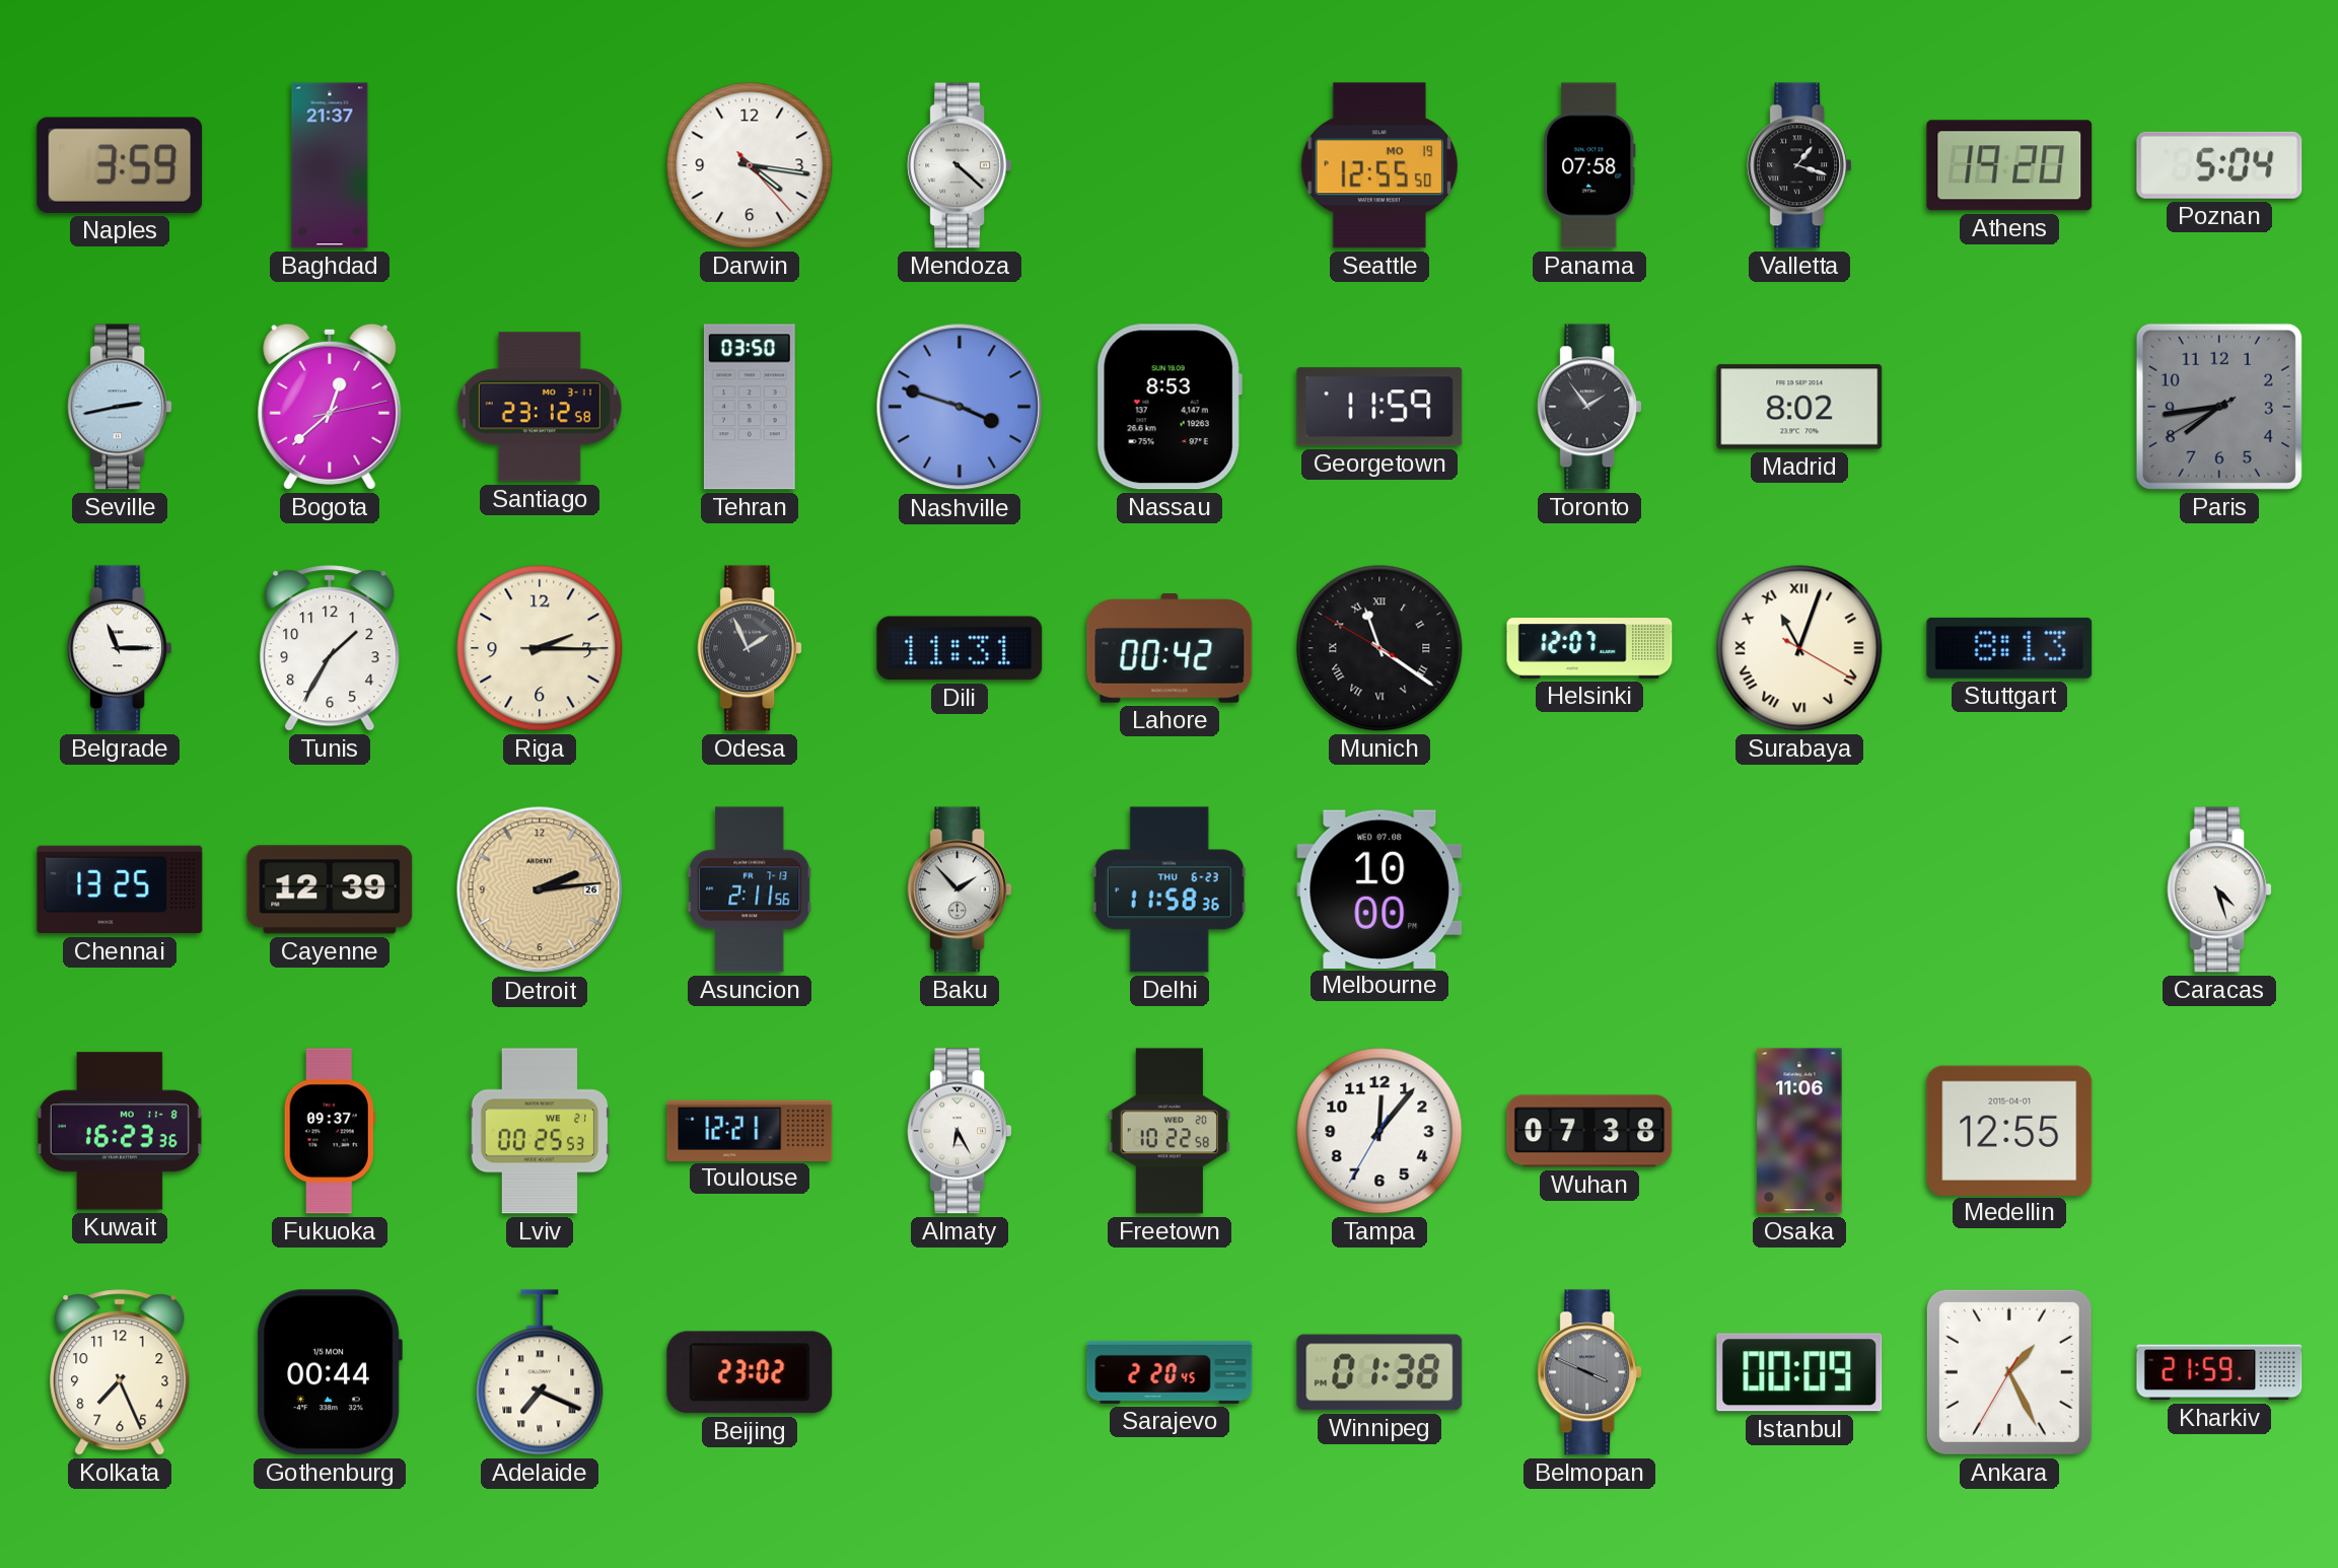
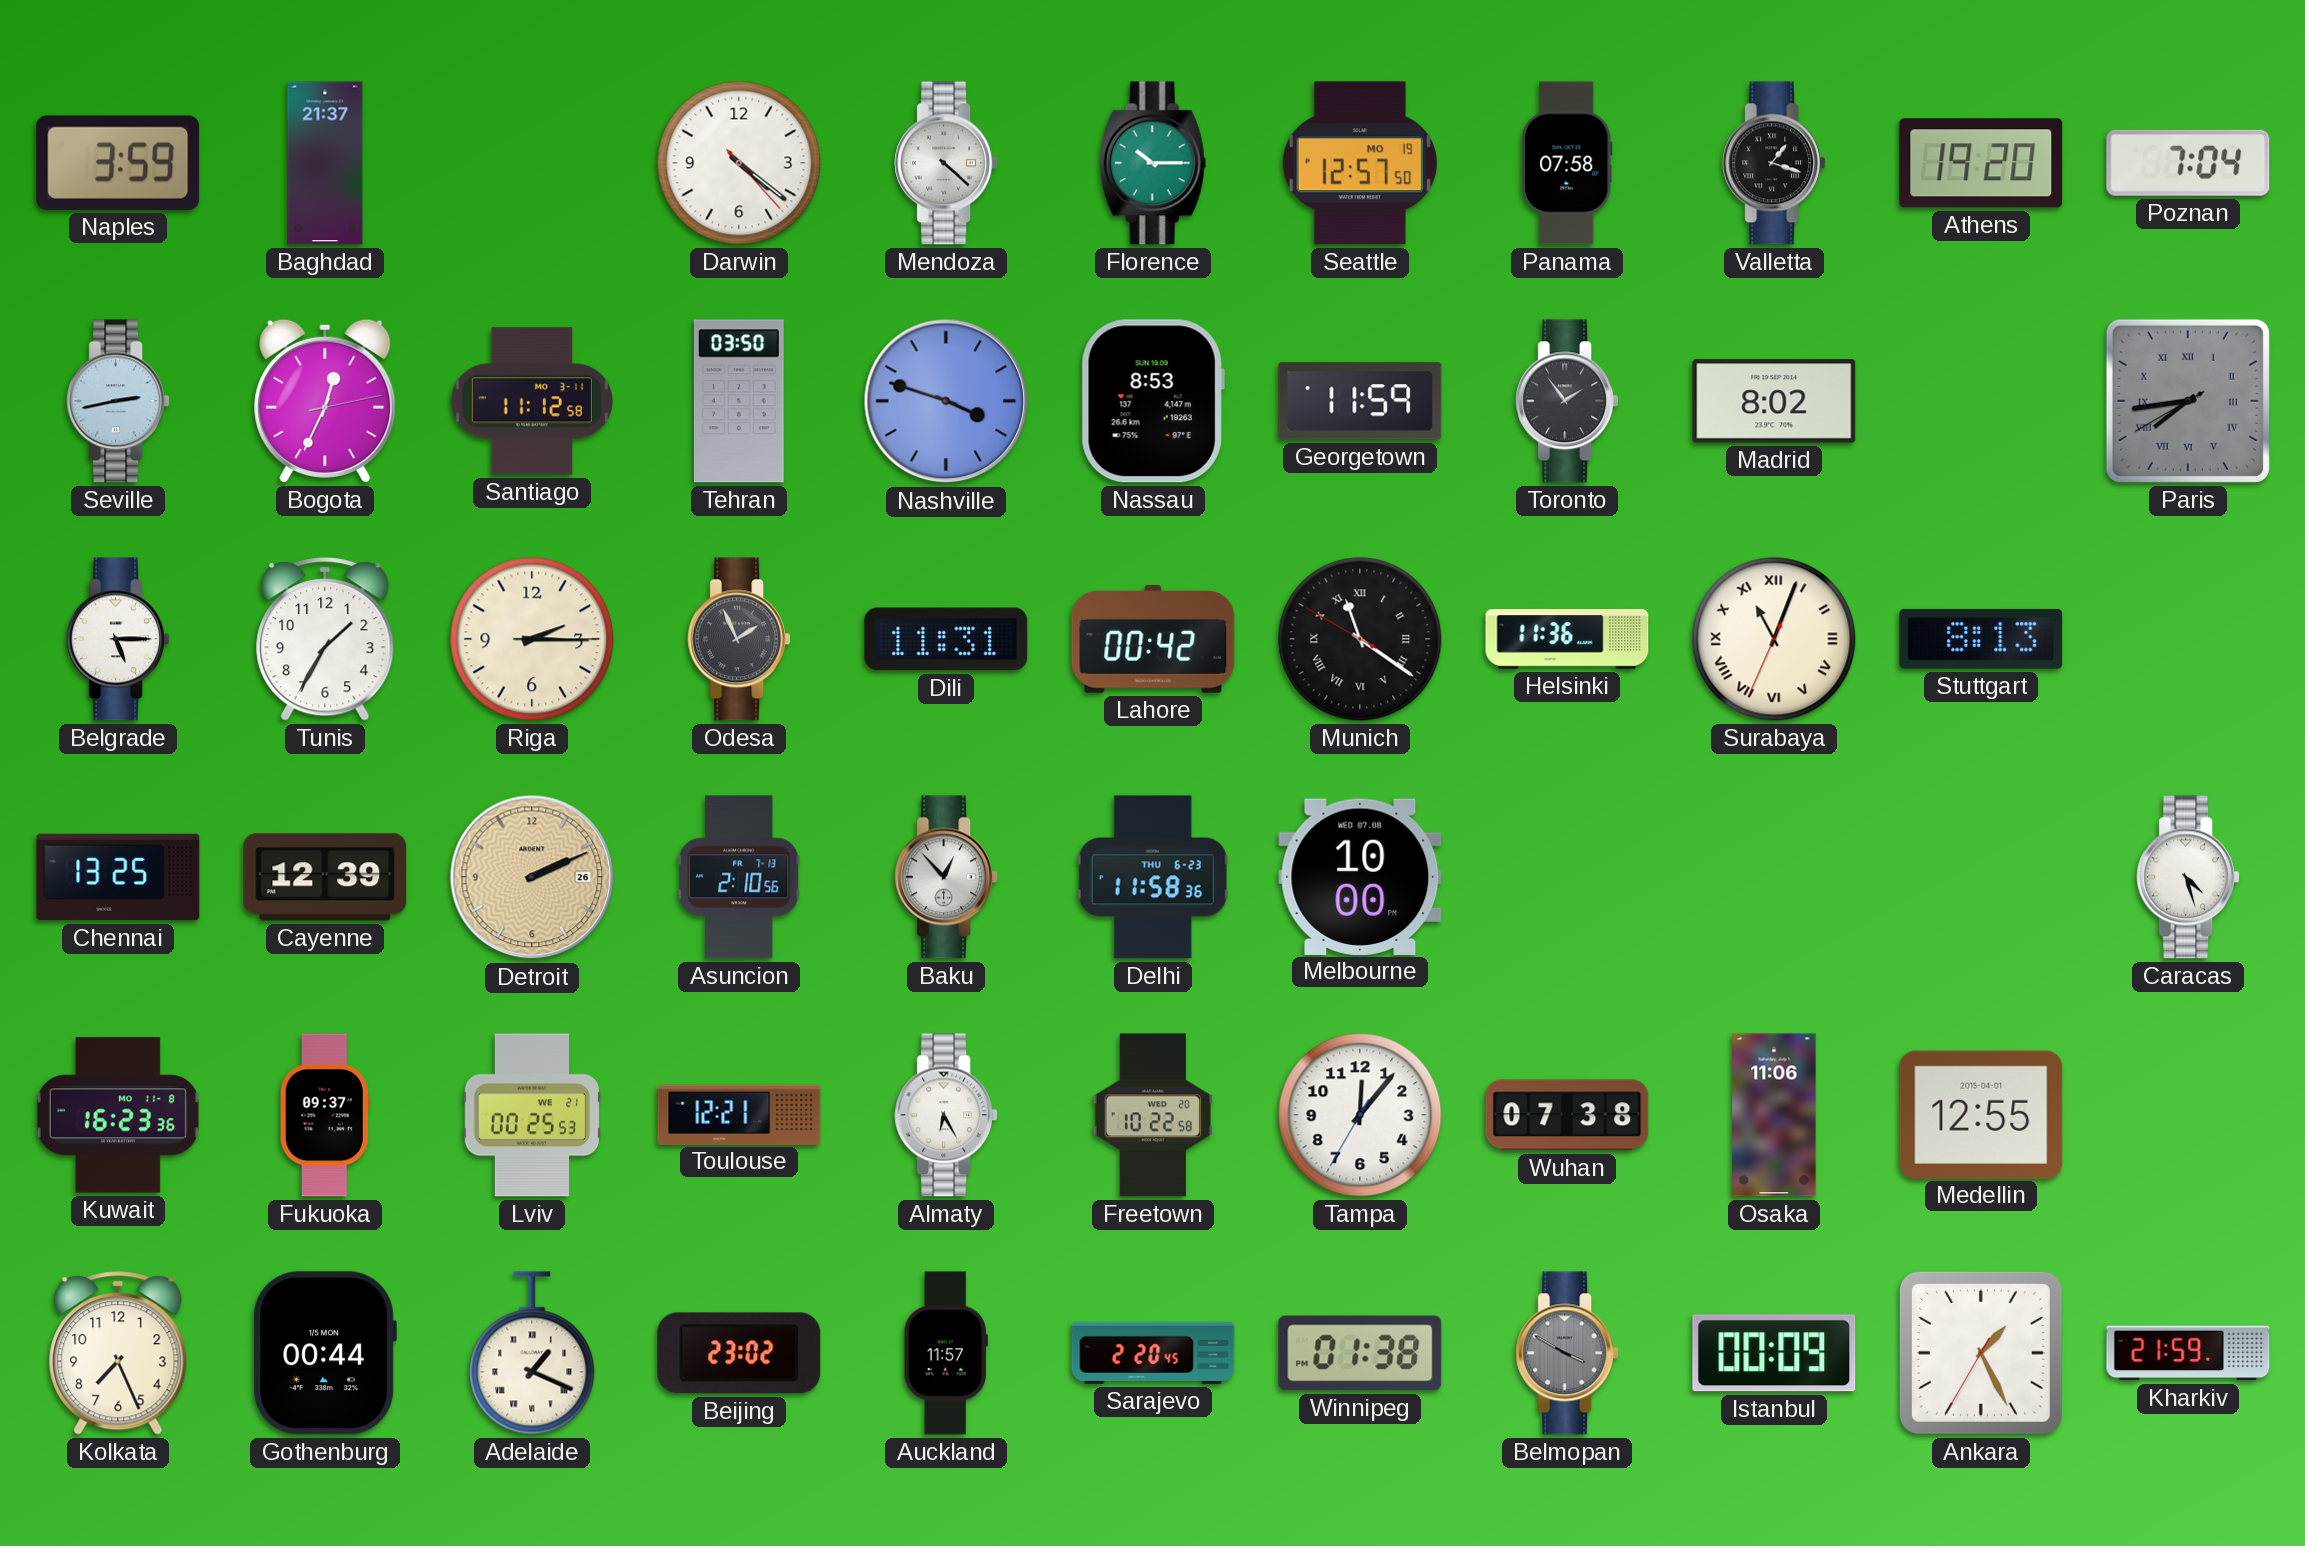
Darwin: 4:16 -> 4:21 (739, 163)
Florence: none -> 10:15 (1153, 163)
Seattle: 12:55 -> 12:57 (1360, 163)
Poznan: 5:04 -> 7:04 (2188, 163)
Bogota: 12:38 -> 12:34 (325, 401)
Santiago: 23:12 -> 11:12 (532, 401)
Paris numerals: Arabic -> Roman (2188, 401)
Belgrade: 11:15 -> 5:15 (118, 639)
Helsinki: 12:07 -> 11:36 (1567, 639)
Surabaya: 11:03:20 -> 11:03:34 (1774, 639)
Detroit: 2:14 -> 2:11 (532, 877)
Asuncion: 2:11 -> 2:10 (740, 877)
Baku: 1:53 -> 12:53 (946, 877)
Adelaide: 7:19 -> 1:19 (532, 1353)
Auckland: none -> 11:57 (946, 1353)
Belmopan: 3:49 -> 3:50 (1567, 1353)
